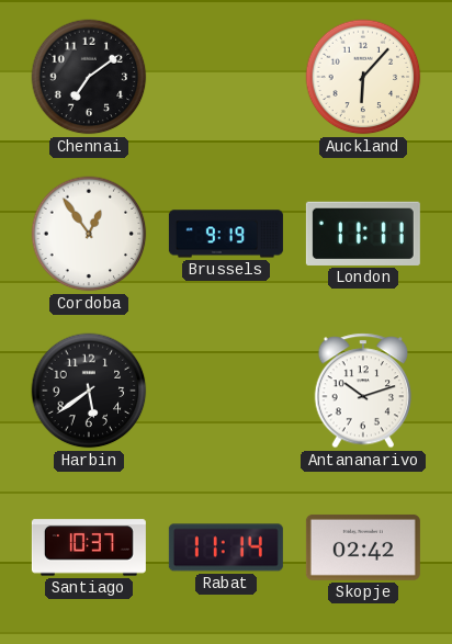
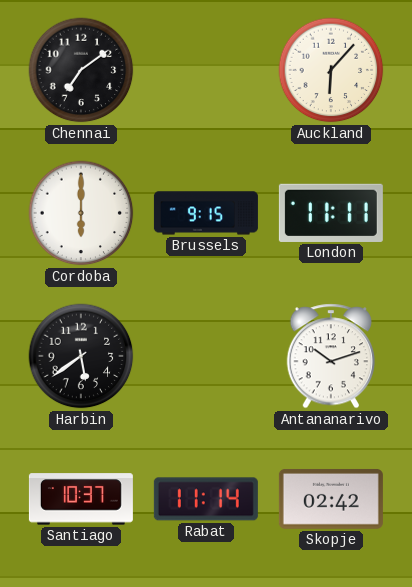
Cordoba: 12:54 -> 6:00 (81, 213)
Brussels: 9:19 -> 9:15 (206, 213)
